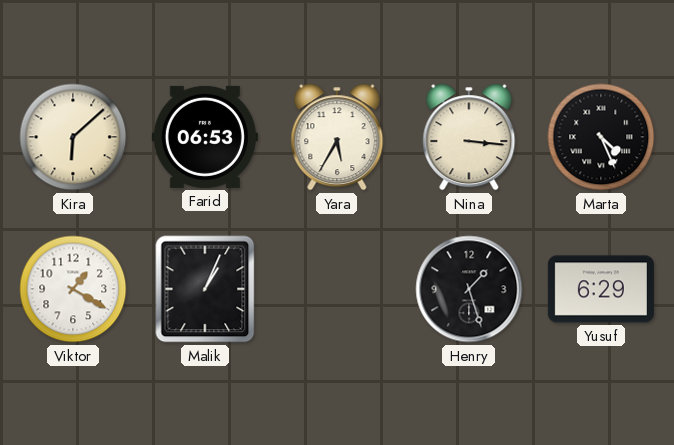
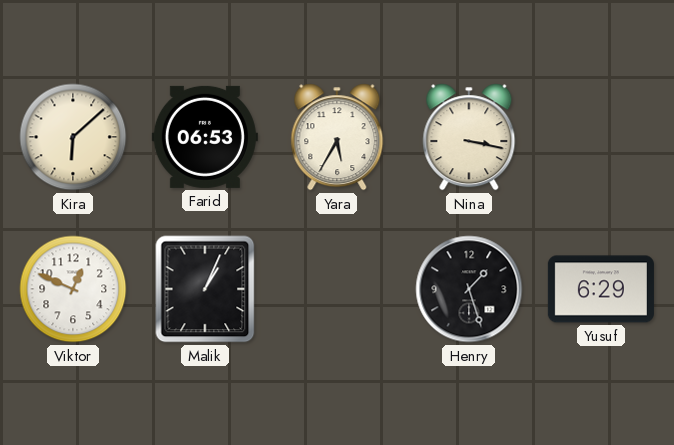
Nina: 3:16 -> 3:17 (469, 137)
Marta: 4:26 -> none (601, 137)
Viktor: 1:20 -> 12:49 (73, 289)
